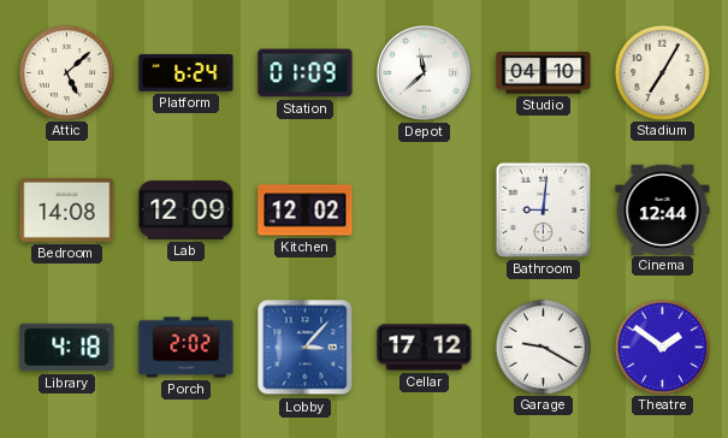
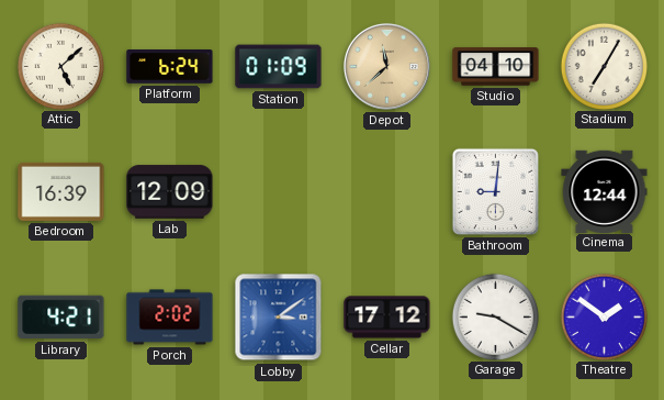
Depot dial: white -> champagne (386, 66)
Bedroom: 14:08 -> 16:39 (61, 191)
Kitchen: 12:02 -> none (306, 211)
Library: 4:18 -> 4:21 (61, 318)
Lobby: 3:07 -> 3:09 (279, 318)
